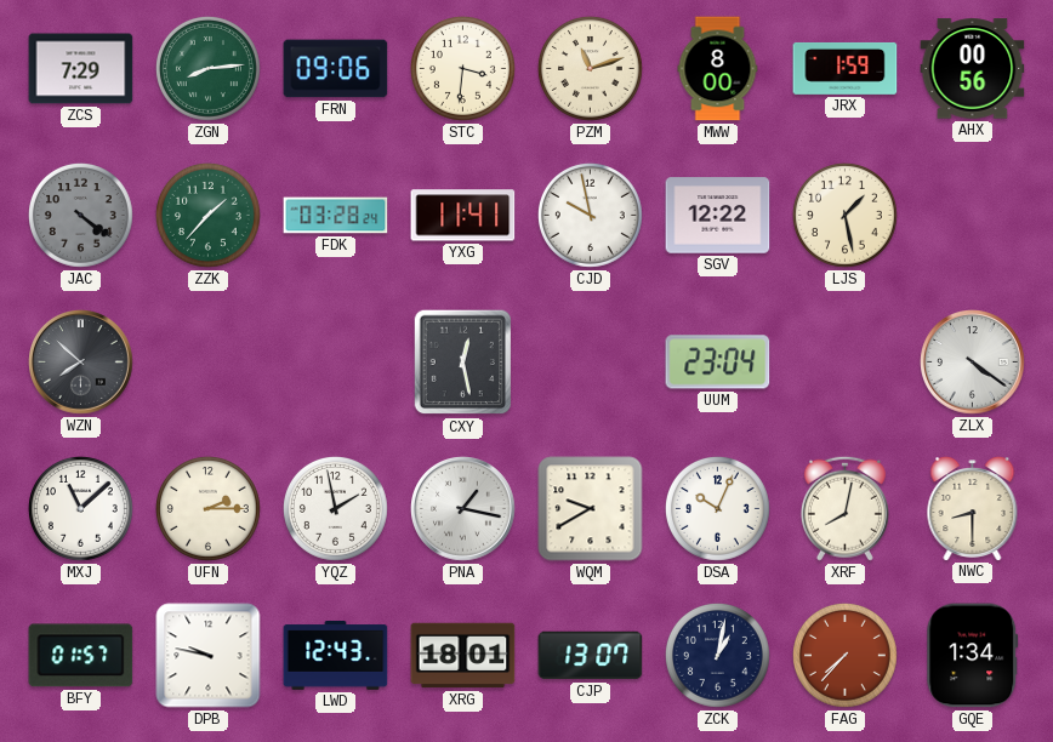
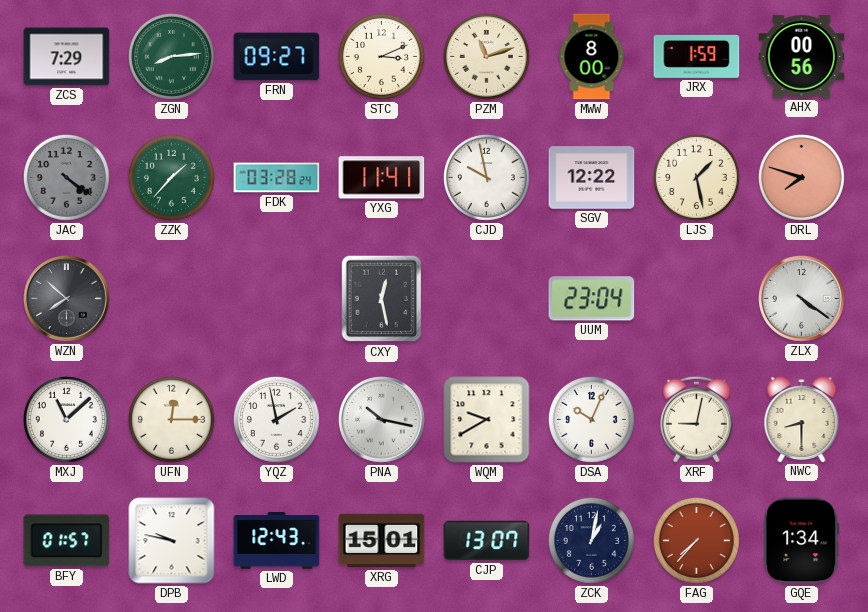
FRN: 09:06 -> 09:27 (277, 57)
STC: 3:31 -> 3:11 (381, 56)
DRL: none -> 7:48 (801, 177)
UFN: 2:15 -> 12:15 (171, 419)
PNA: 1:17 -> 10:17 (382, 420)
XRF: 8:02 -> 9:02 (696, 419)
XRG: 18:01 -> 15:01 (382, 541)
